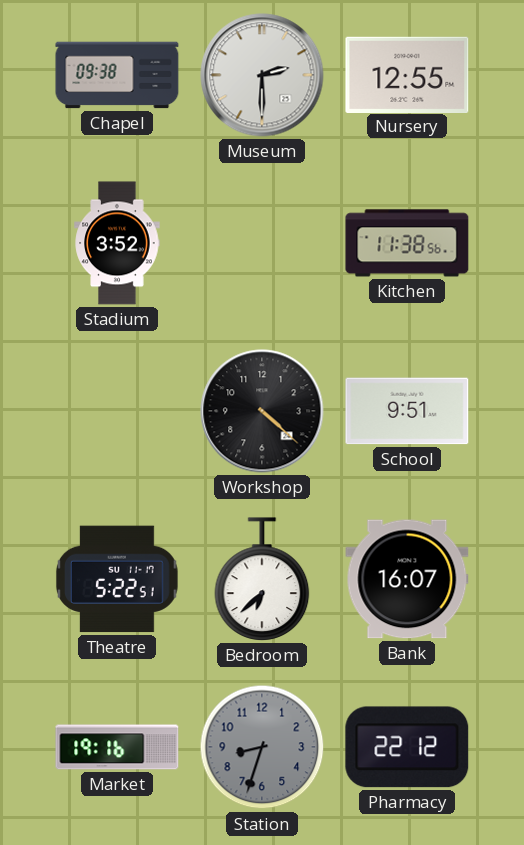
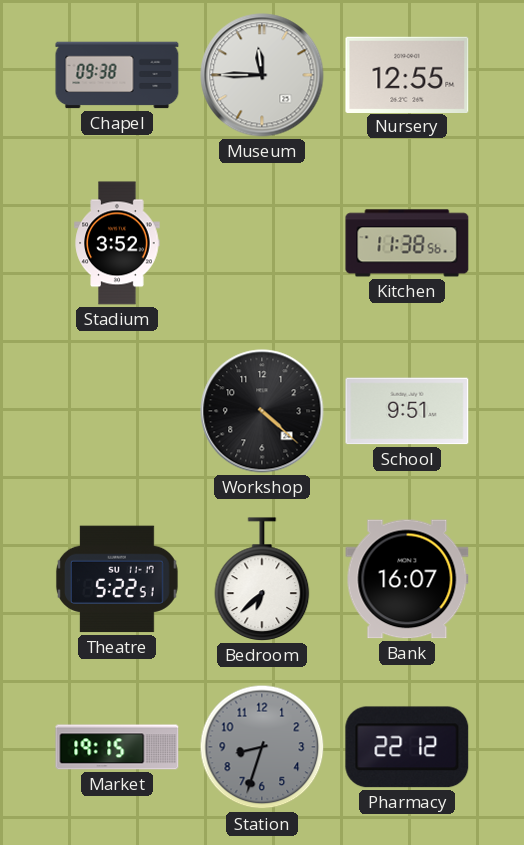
Museum: 2:30 -> 11:45 (262, 75)
Market: 19:16 -> 19:15 (117, 747)
